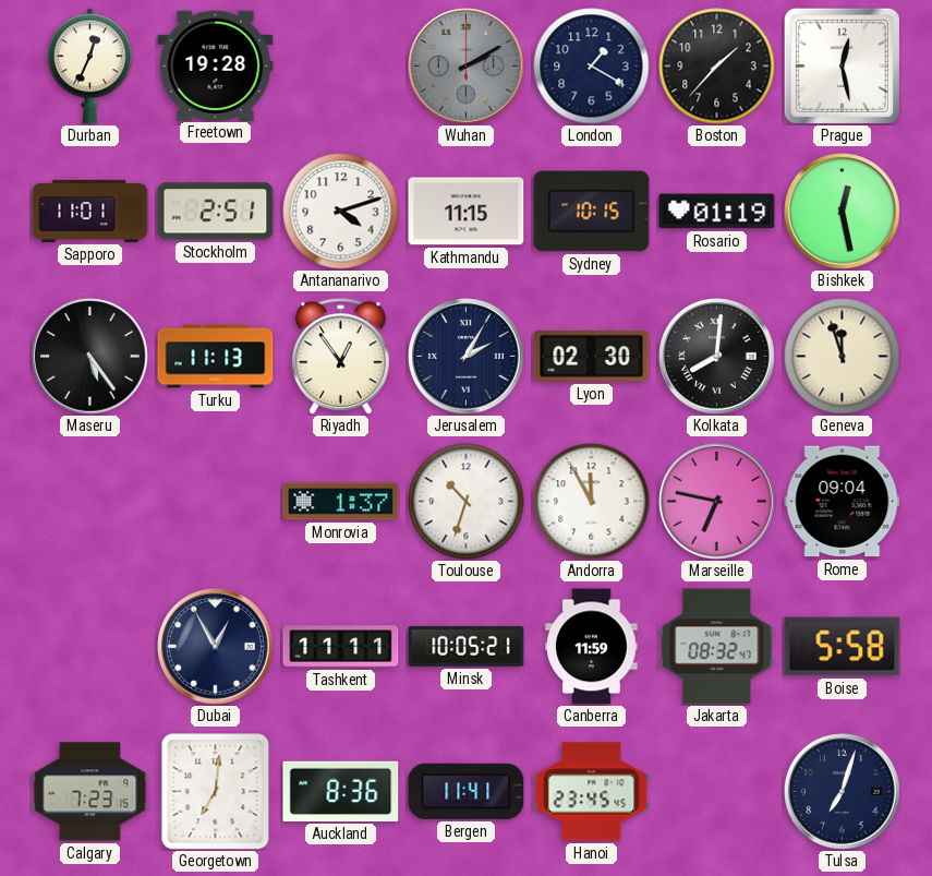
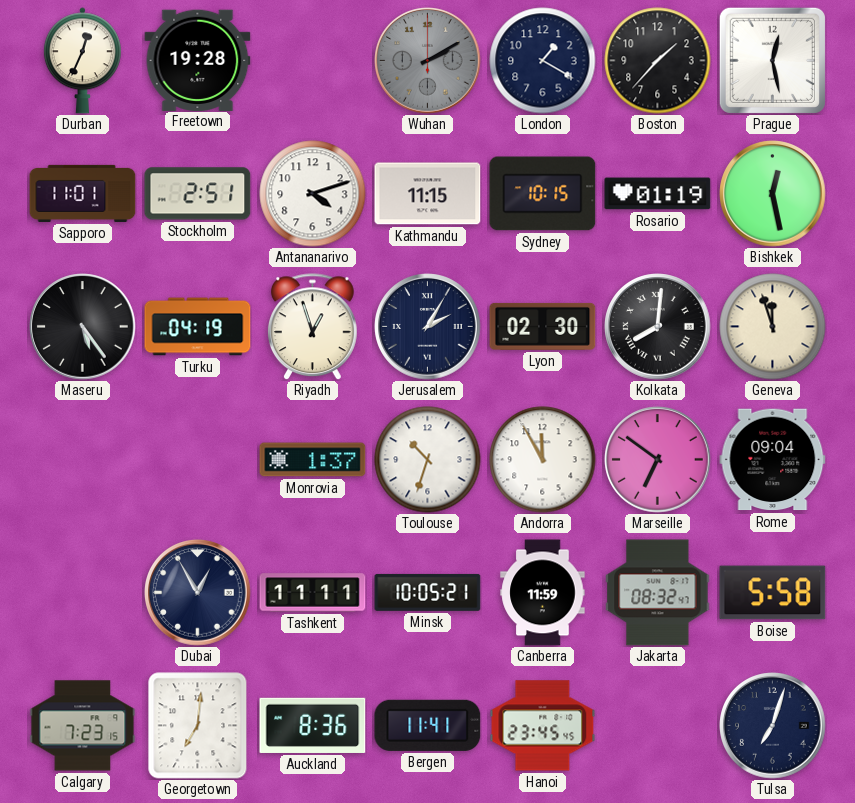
Turku: 11:13 -> 04:19 (198, 327)
Riyadh: 12:54 -> 12:57 (312, 327)
Marseille: 6:47 -> 6:51 (658, 460)
